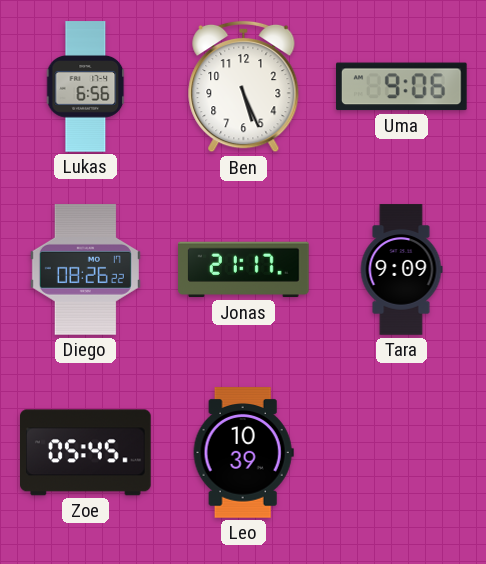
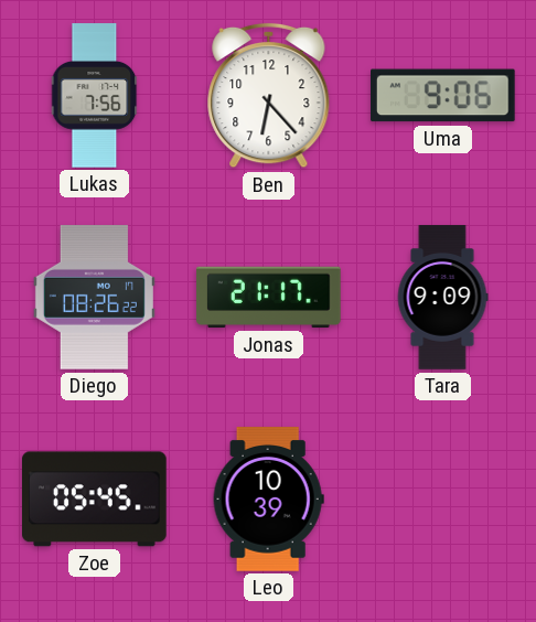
Lukas: 6:56 -> 7:56 (95, 96)
Ben: 5:26 -> 6:23 (269, 96)
